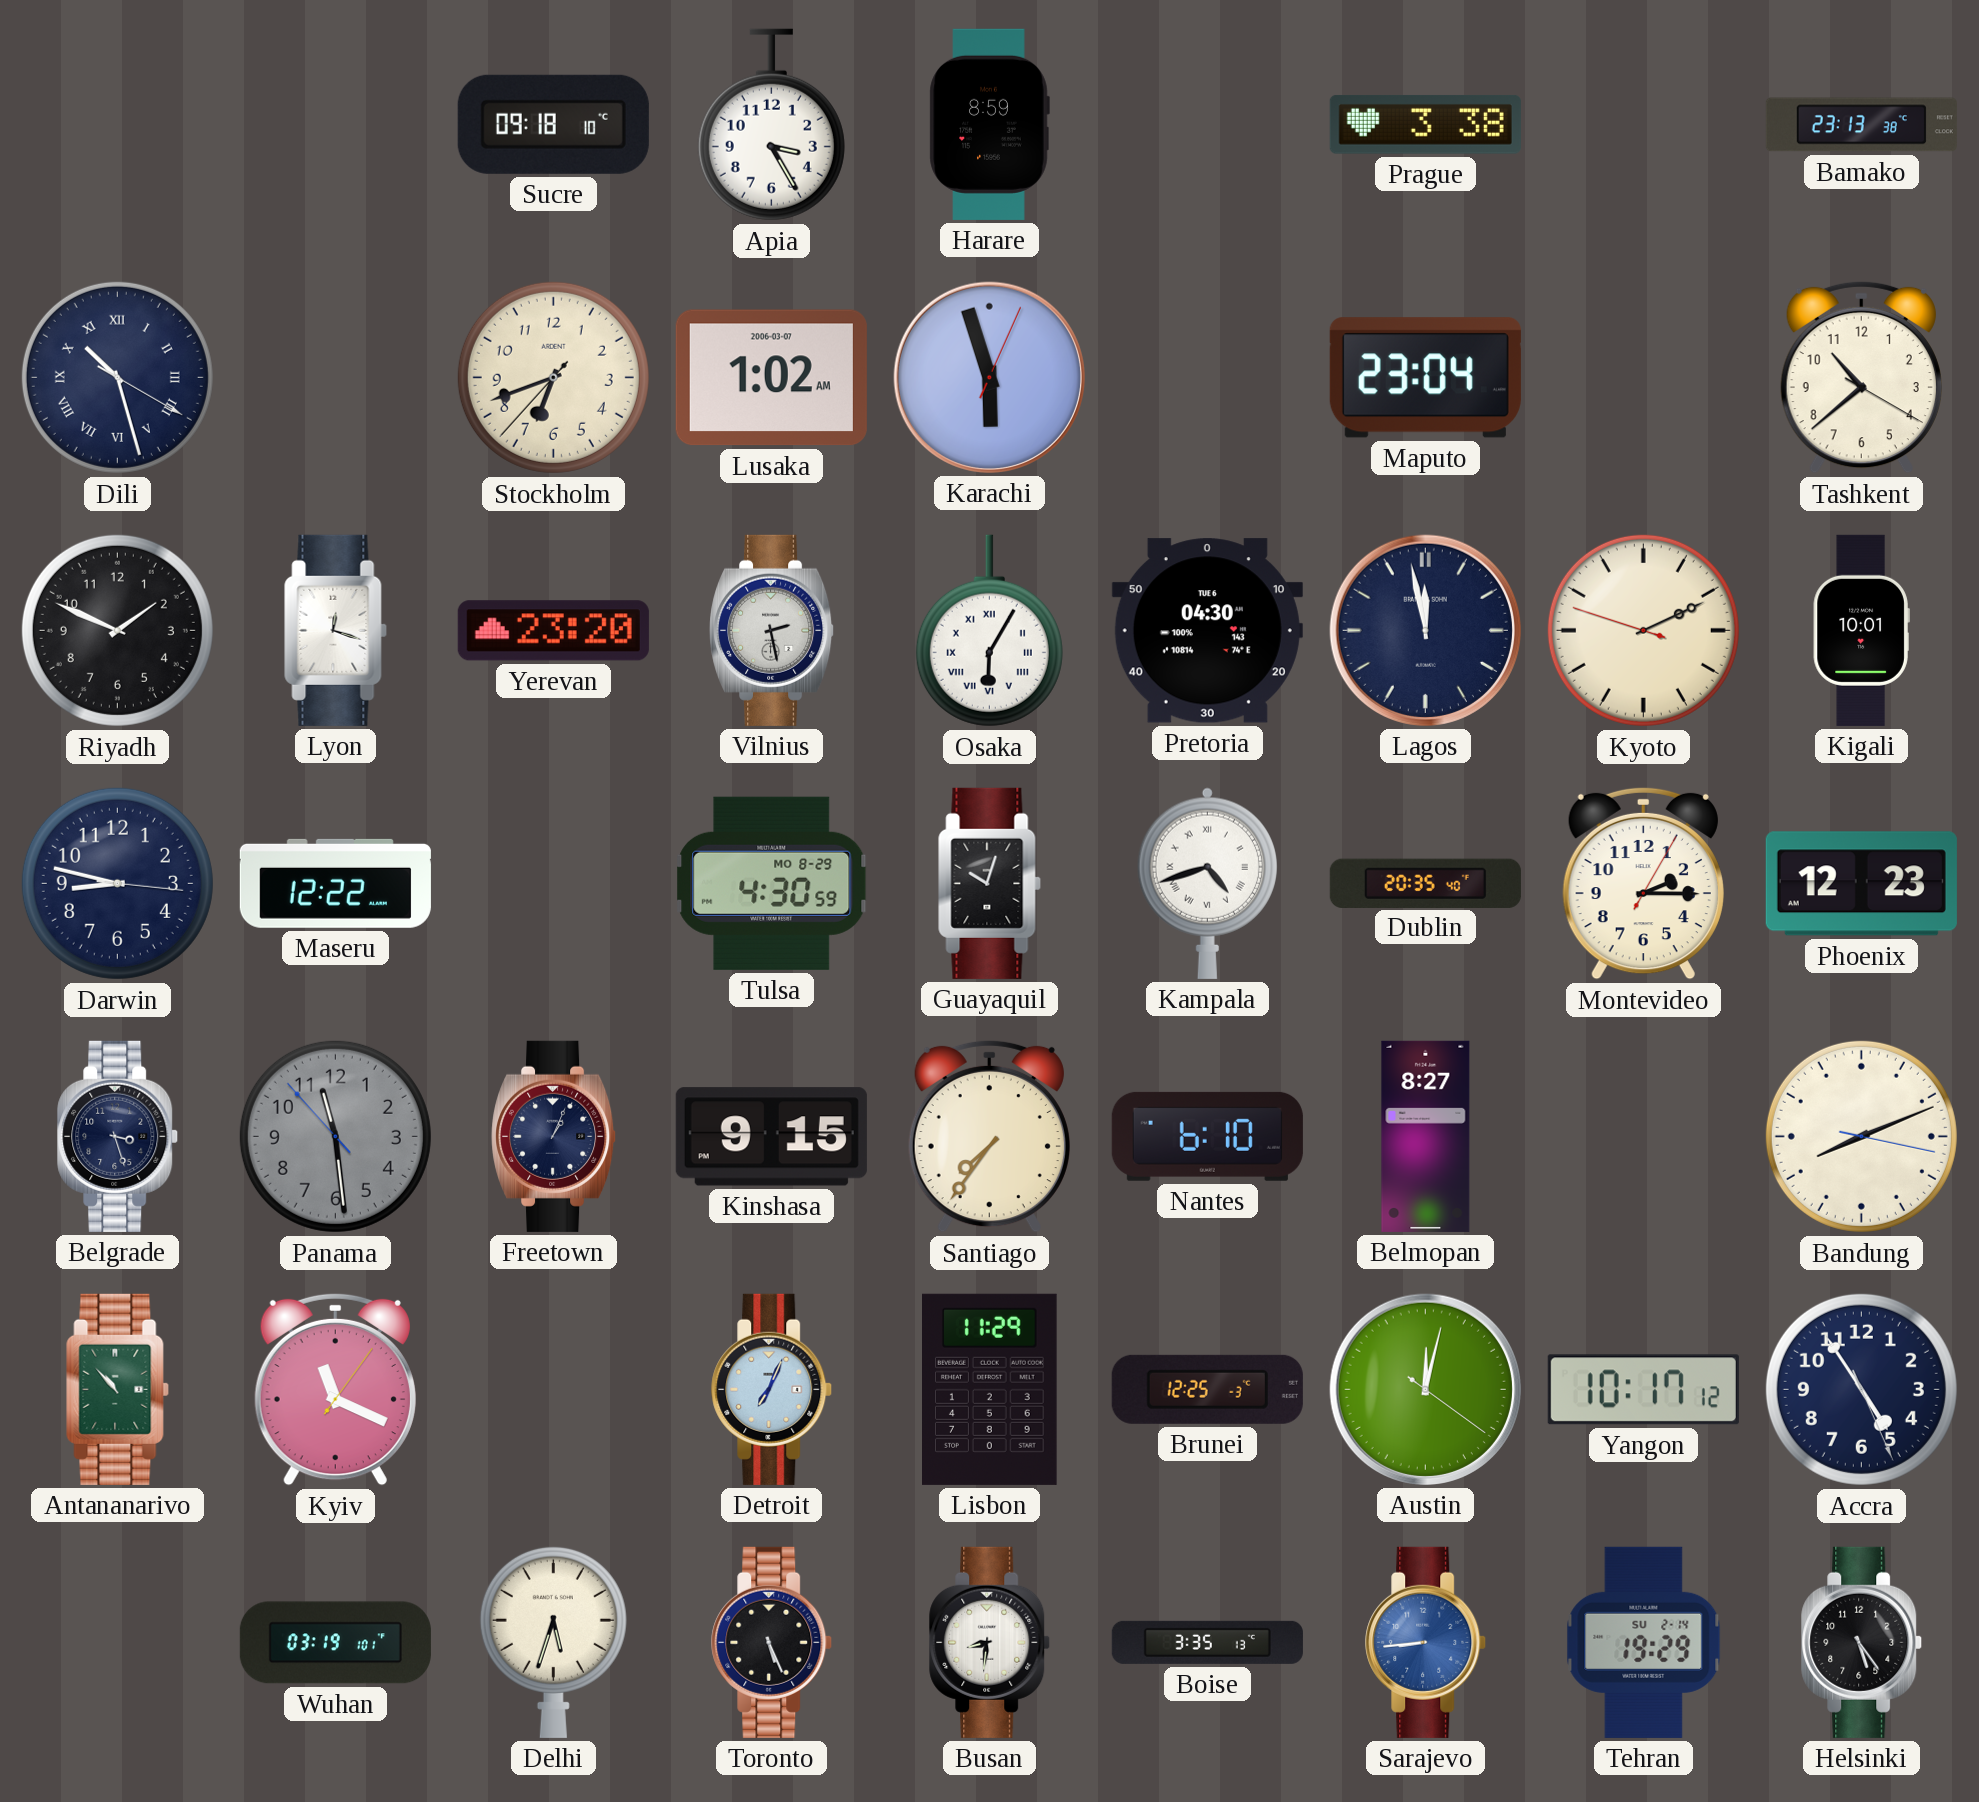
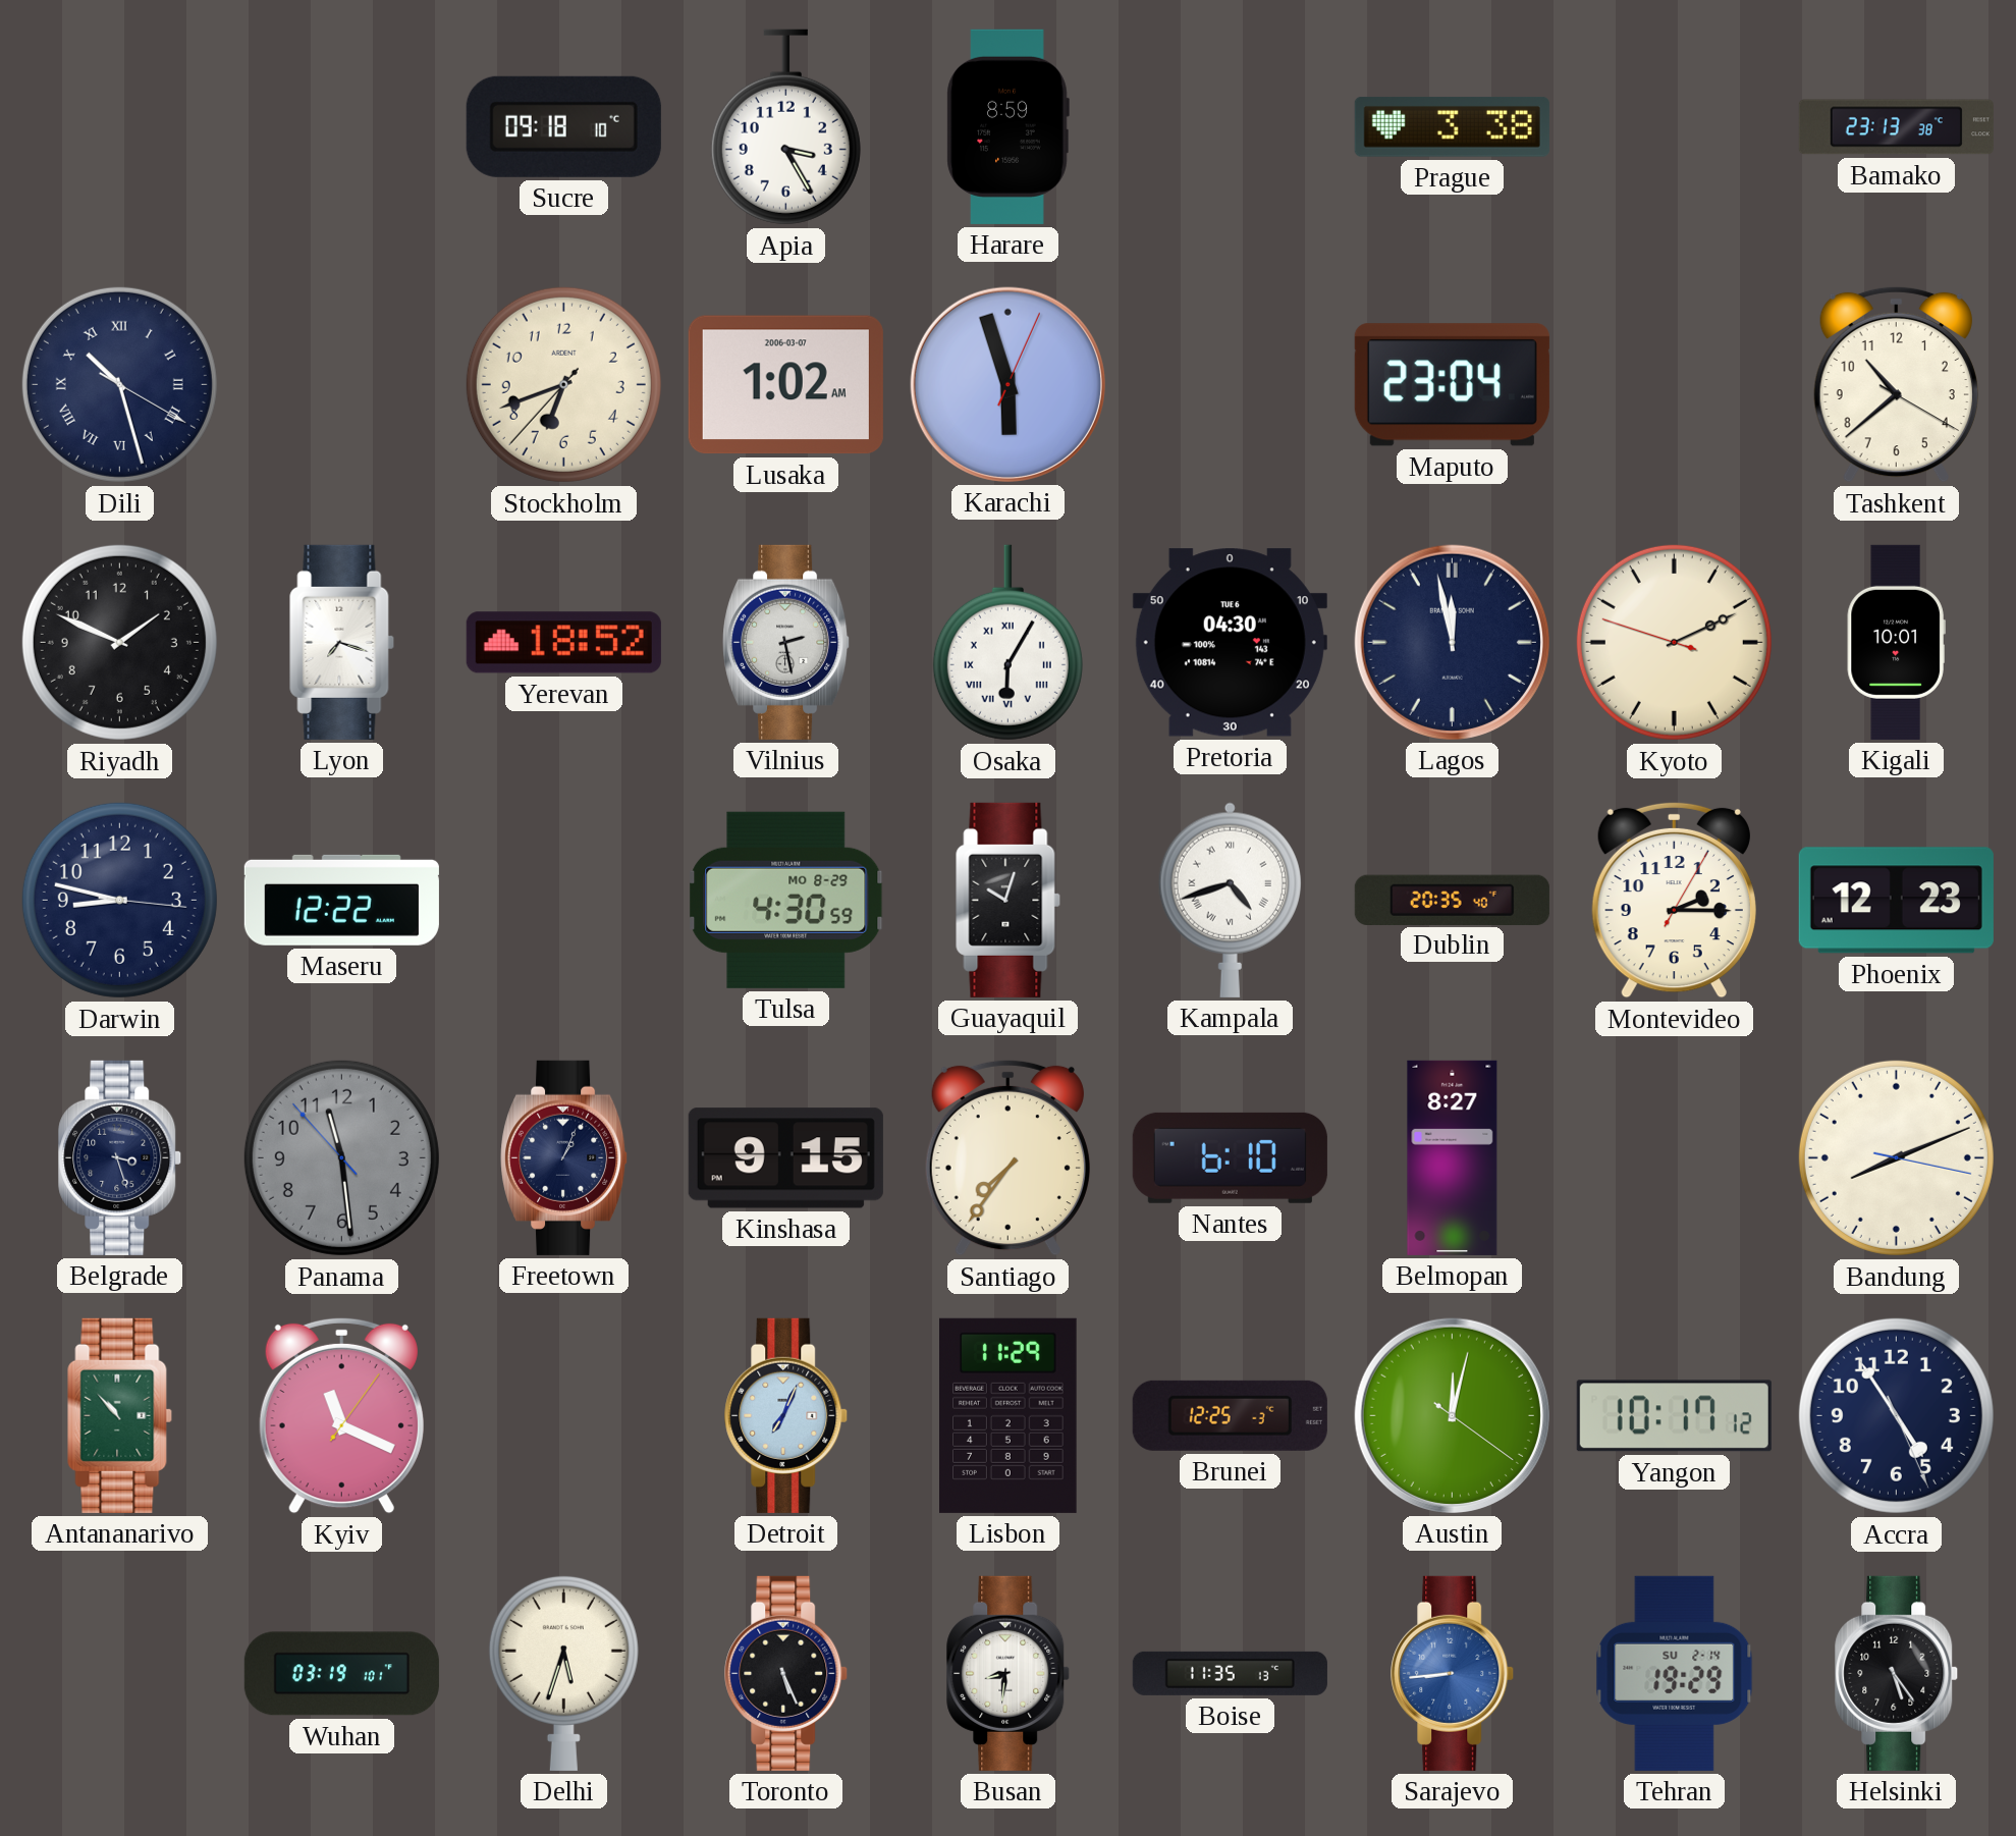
Lyon: 12:18 -> 7:18 (342, 642)
Yerevan: 23:20 -> 18:52 (563, 643)
Boise: 3:35 -> 11:35 (1230, 1673)
